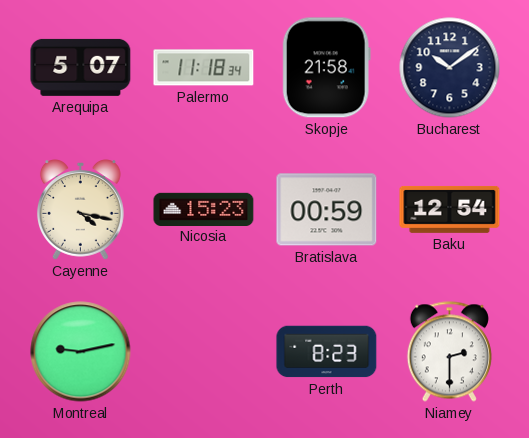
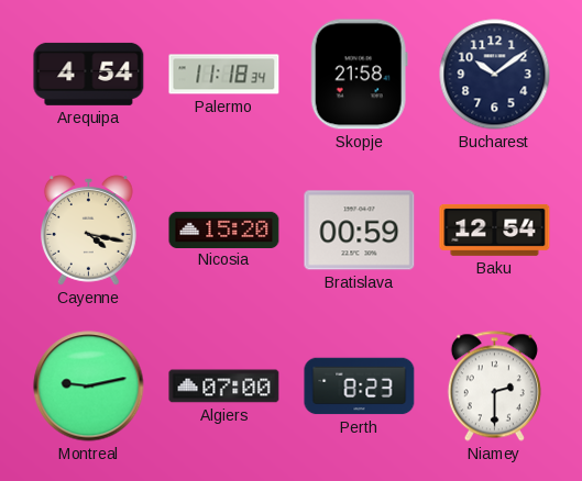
Arequipa: 5:07 -> 4:54 (89, 74)
Nicosia: 15:23 -> 15:20 (224, 230)
Algiers: none -> 07:00 (224, 387)
